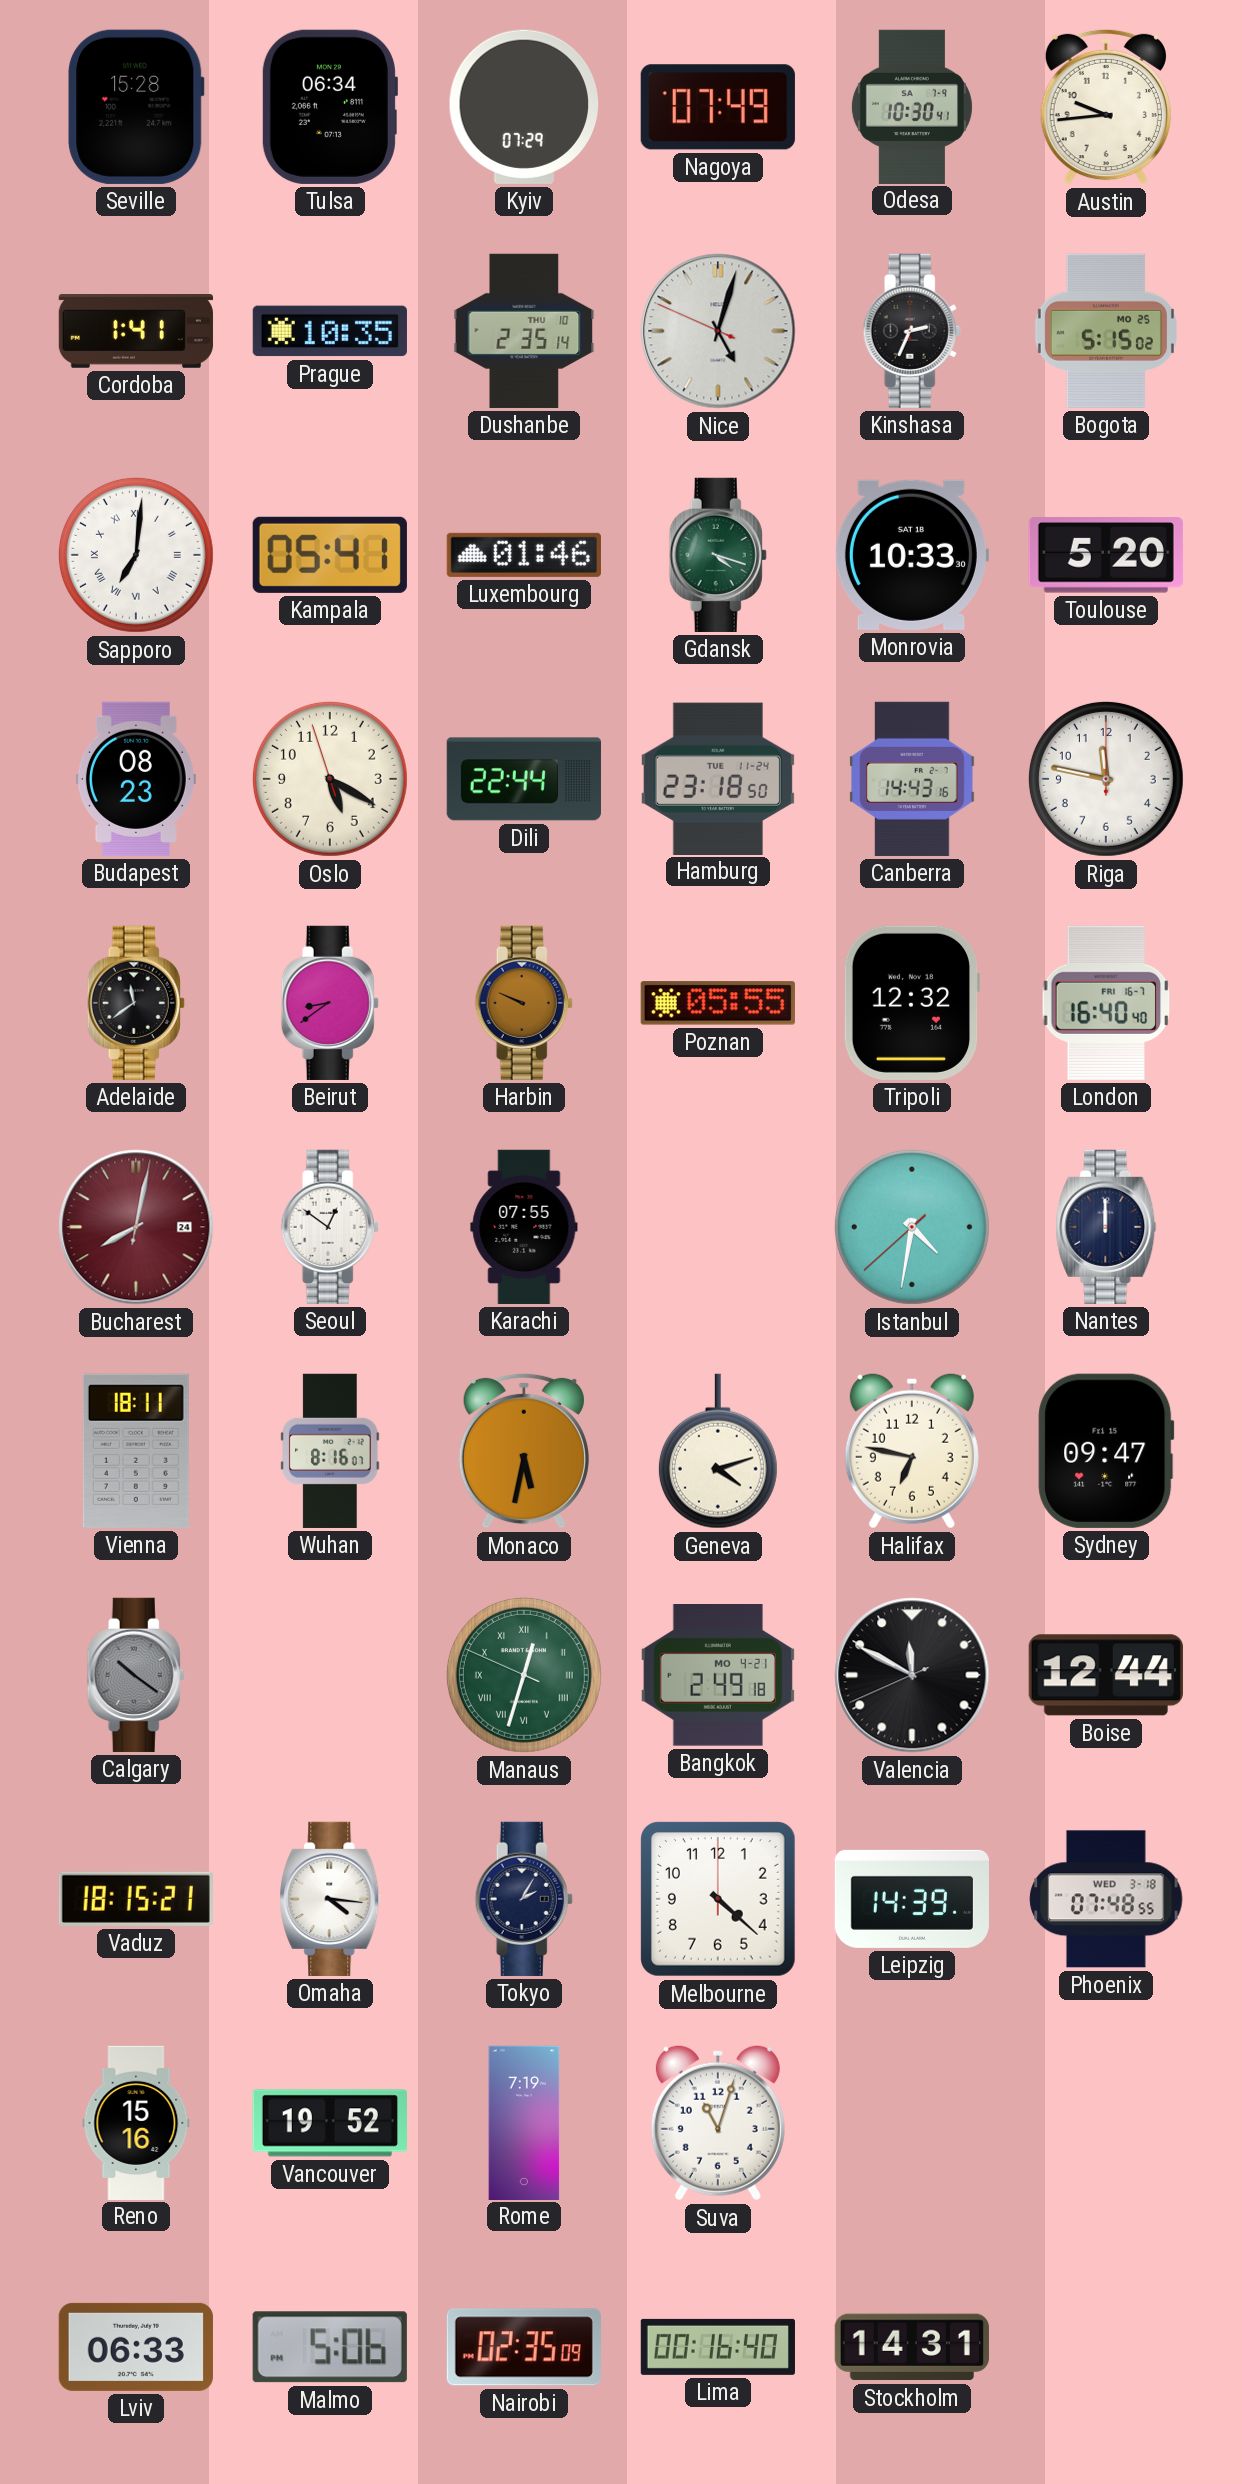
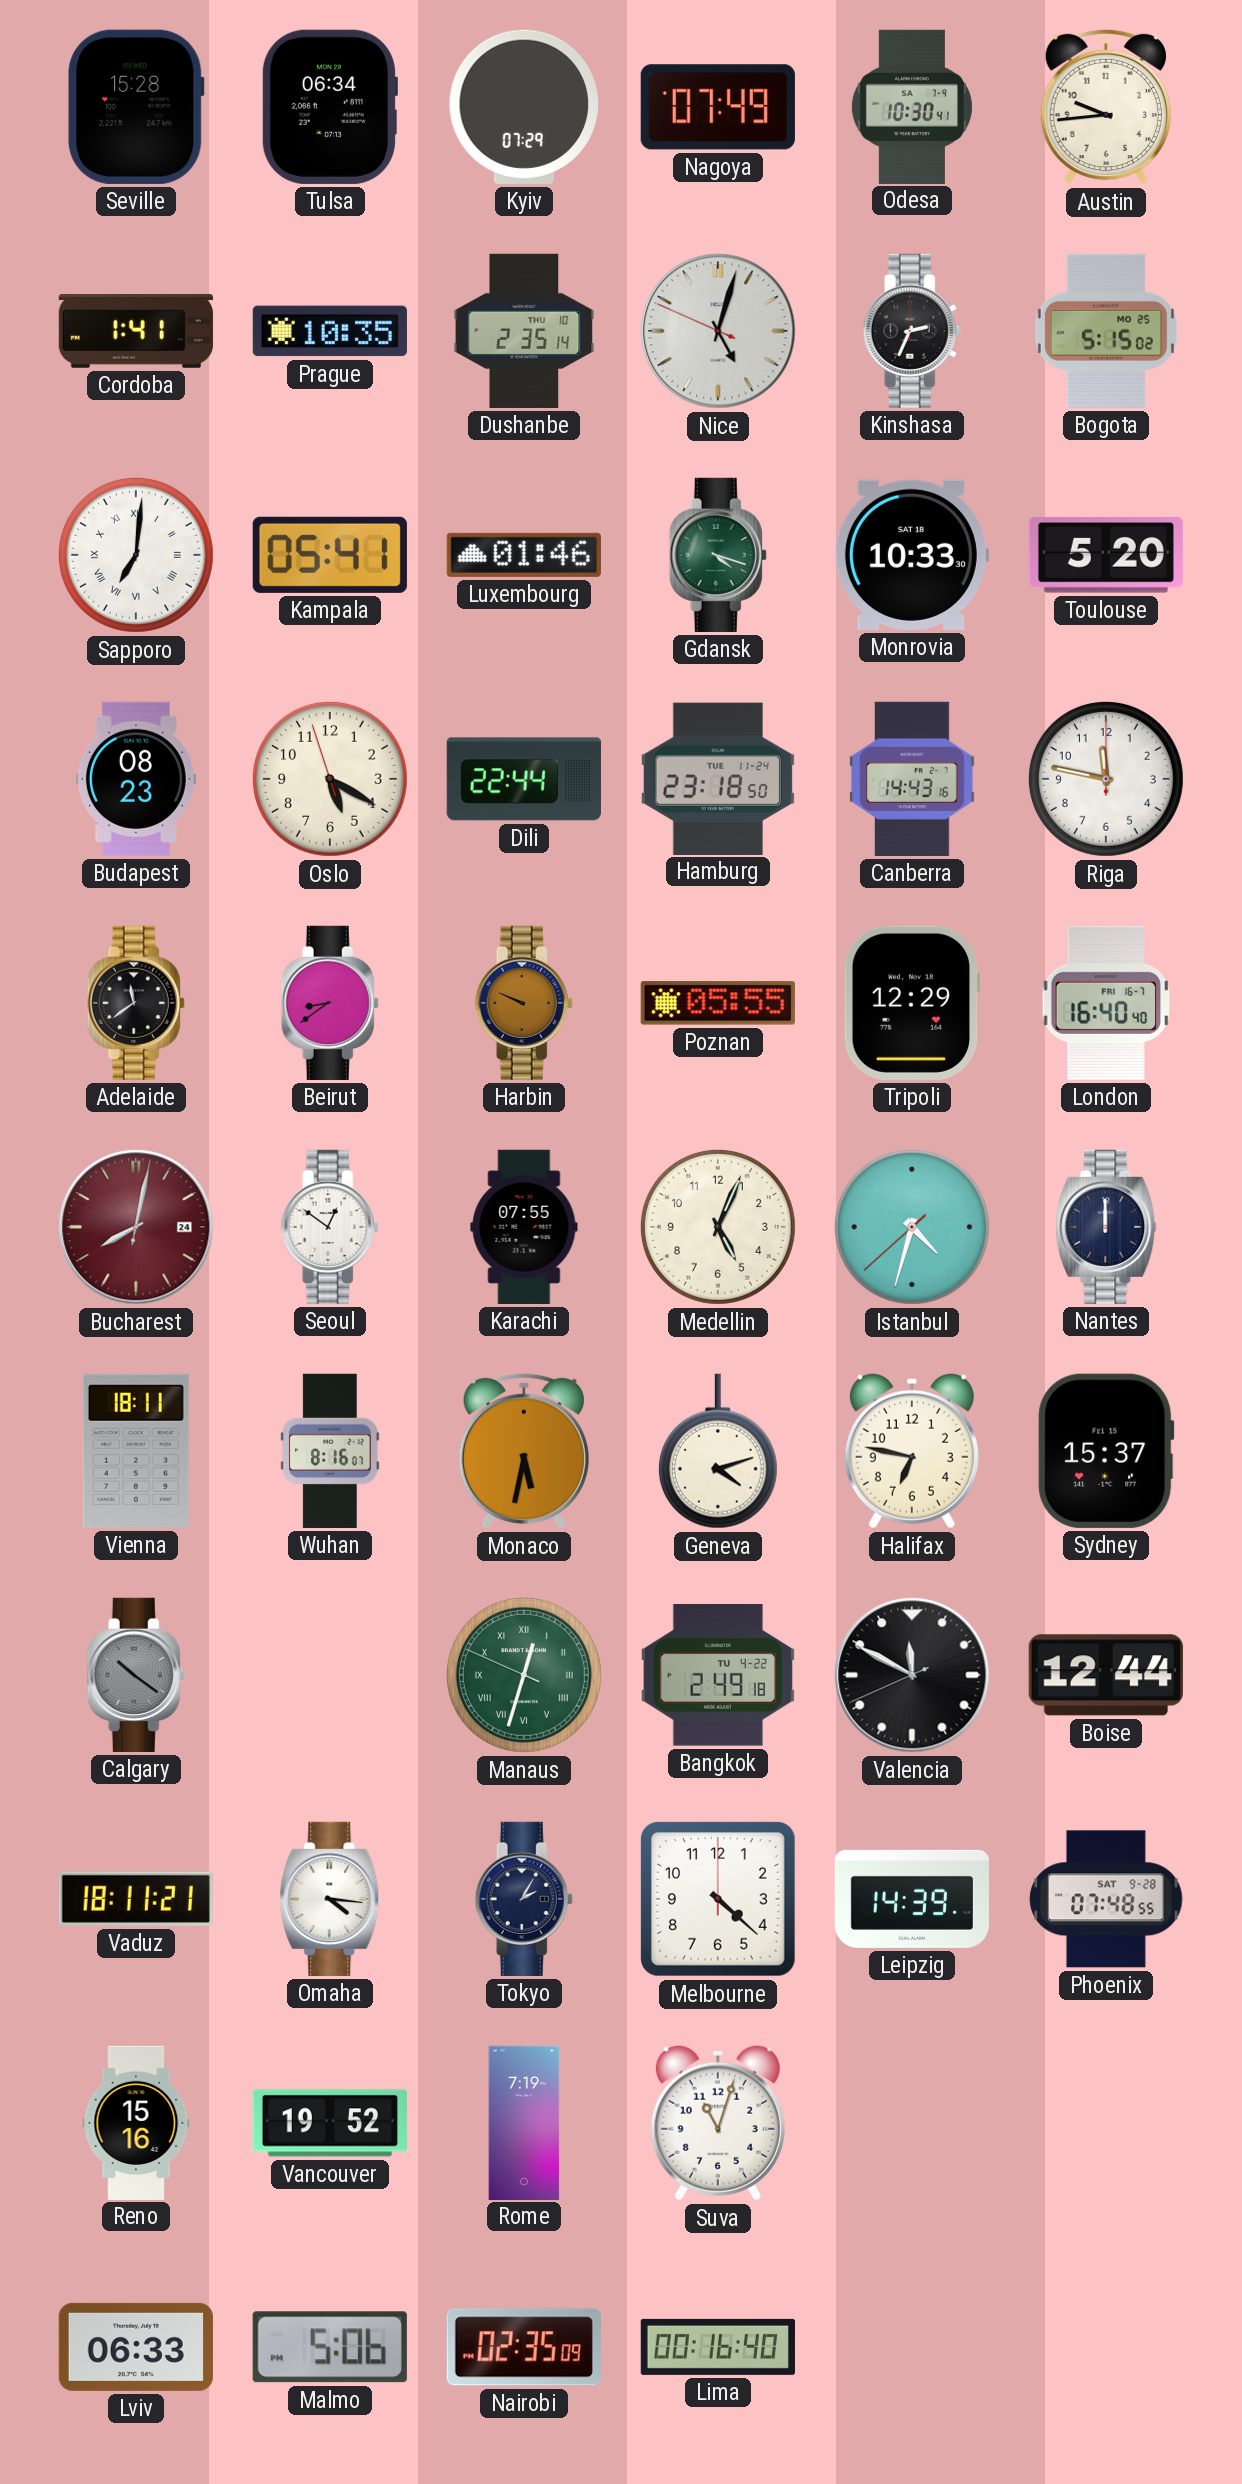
Tripoli: 12:32 -> 12:29 (912, 1003)
Medellin: none -> 5:04 (718, 1227)
Istanbul: 4:31 -> 4:32 (912, 1227)
Sydney: 09:47 -> 15:37 (1106, 1451)
Bangkok date: MO 4-21 -> TU 4-22 (718, 1676)
Vaduz: 18:15 -> 18:11 (136, 1899)
Phoenix date: WED 3-18 -> SAT 9-28 (1106, 1899)
Stockholm: 14:31 -> none (912, 2347)
